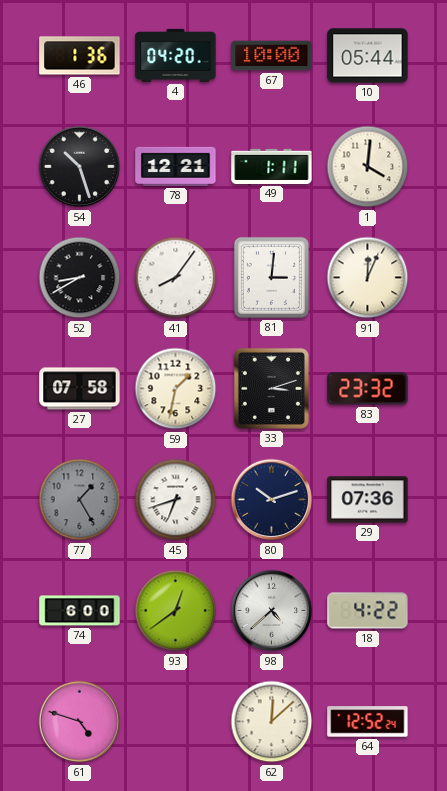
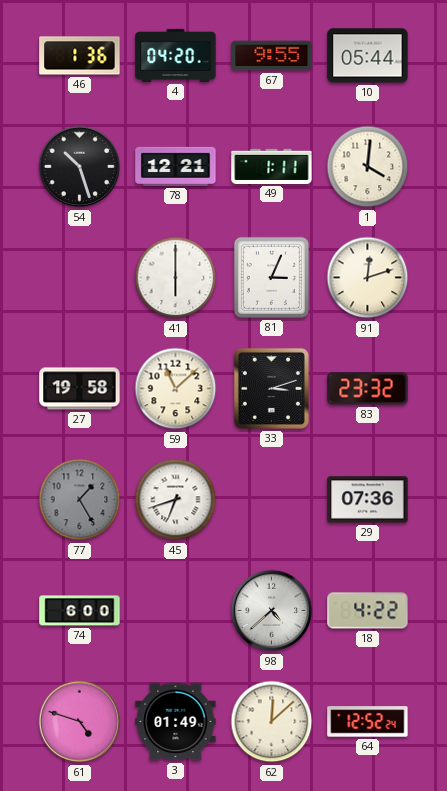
67: 10:00 -> 9:55 (272, 56)
52: 8:40 -> none (80, 278)
41: 8:06 -> 6:00 (176, 278)
81: 3:01 -> 3:04 (271, 277)
91: 12:04 -> 12:12 (368, 278)
27: 07:58 -> 19:58 (80, 389)
59: 1:32 -> 11:08 (176, 389)
80: 10:12 -> none (272, 500)
93: 12:39 -> none (176, 611)
3: none -> 01:49 (176, 722)
